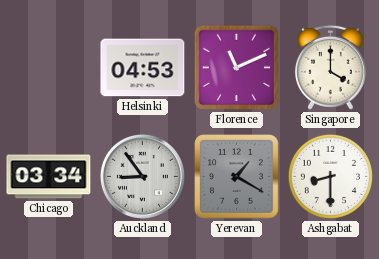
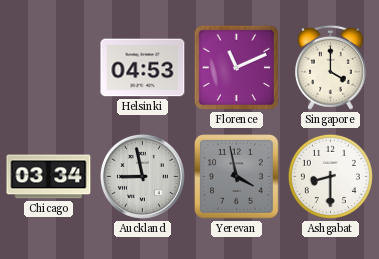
Auckland: 8:54 -> 8:58 (142, 176)
Yerevan: 1:20 -> 3:58 (237, 177)
